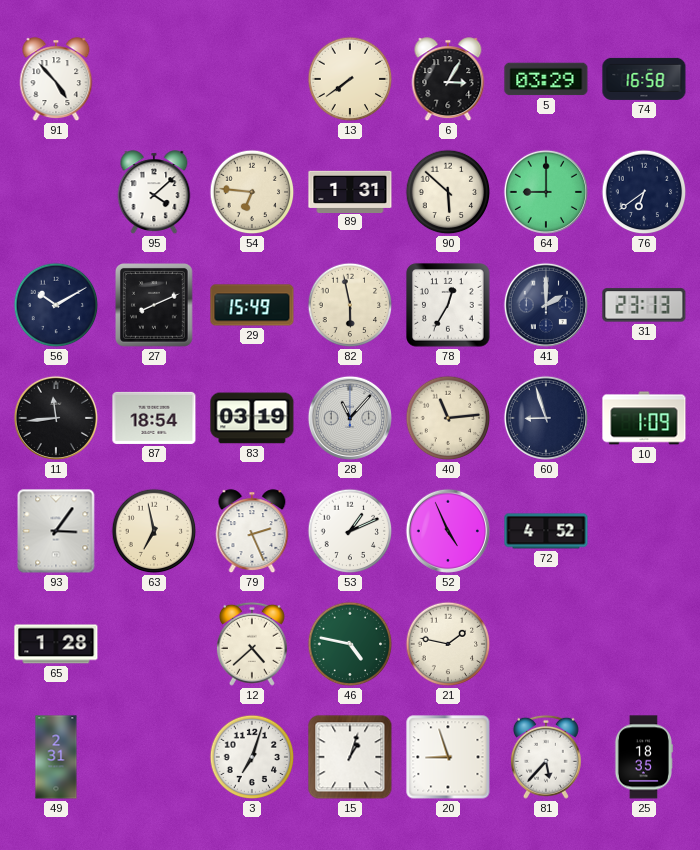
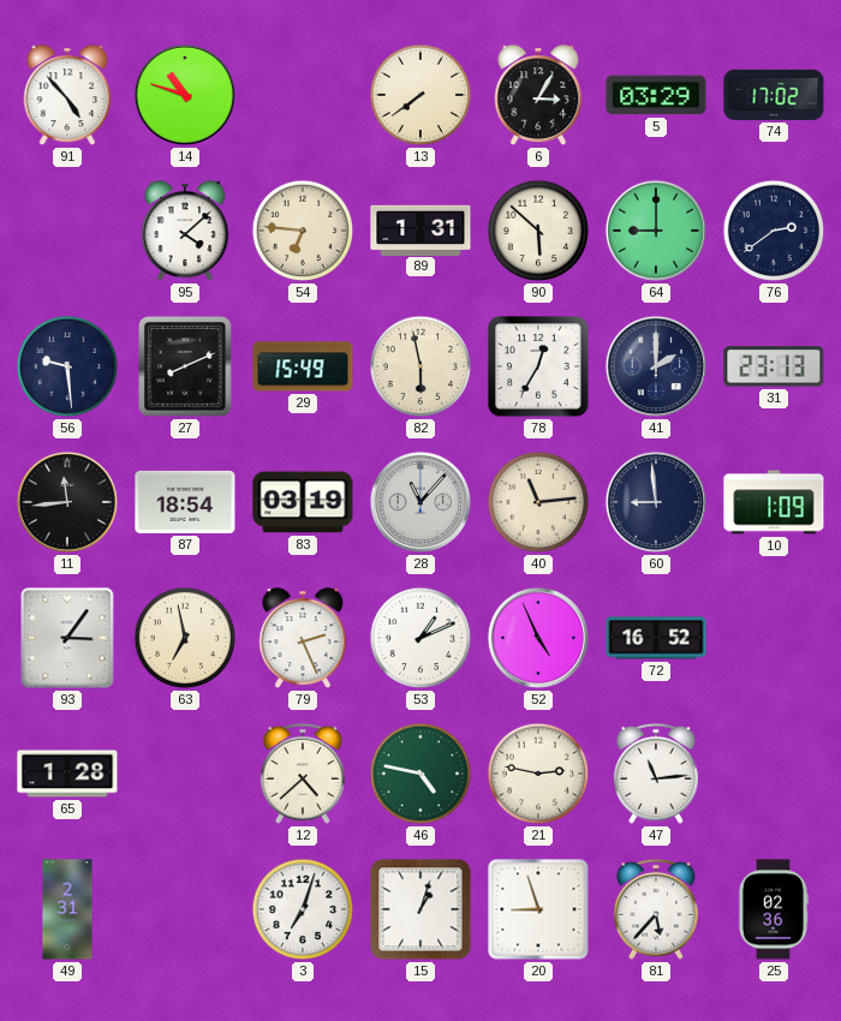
14: none -> 10:48 (185, 95)
74: 16:58 -> 17:02 (774, 95)
76: 6:39 -> 2:39 (774, 231)
56: 10:10 -> 9:29 (67, 366)
60: 8:57 -> 8:59 (656, 502)
72: 4:52 -> 16:52 (656, 638)
21: 1:47 -> 2:47 (538, 774)
47: none -> 11:14 (656, 774)
25: 18:35 -> 02:36 (773, 909)
